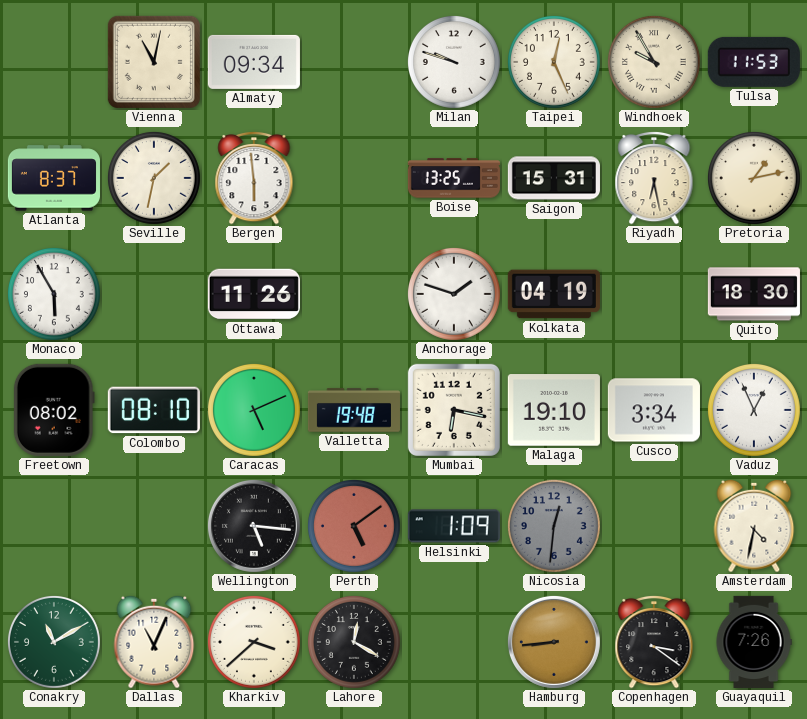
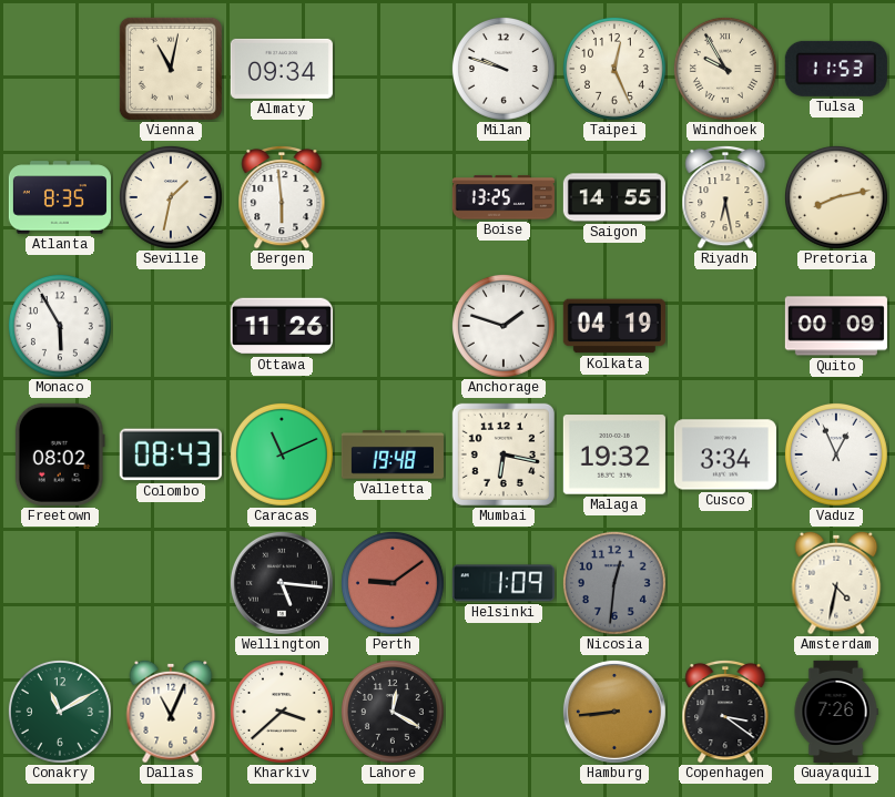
Atlanta: 8:37 -> 8:35 (60, 197)
Saigon: 15:31 -> 14:55 (614, 197)
Pretoria: 1:13 -> 8:13 (836, 197)
Quito: 18:30 -> 00:09 (836, 326)
Colombo: 08:10 -> 08:43 (171, 454)
Caracas: 5:11 -> 11:11 (282, 454)
Malaga: 19:10 -> 19:32 (614, 454)
Perth: 5:09 -> 9:09 (393, 583)
